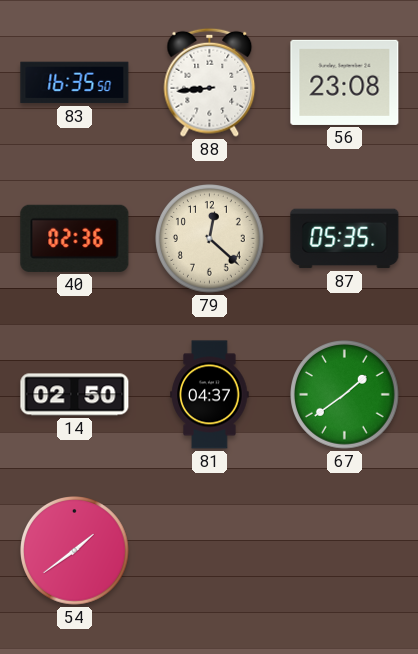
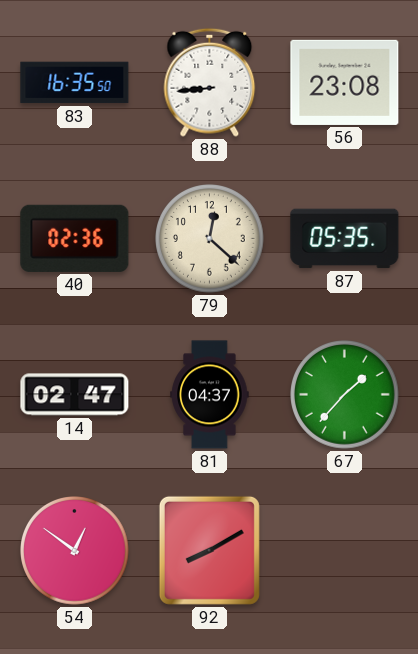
14: 02:50 -> 02:47 (75, 395)
67: 1:39 -> 1:37 (345, 395)
54: 1:39 -> 12:51 (75, 551)
92: none -> 8:10 (209, 550)
